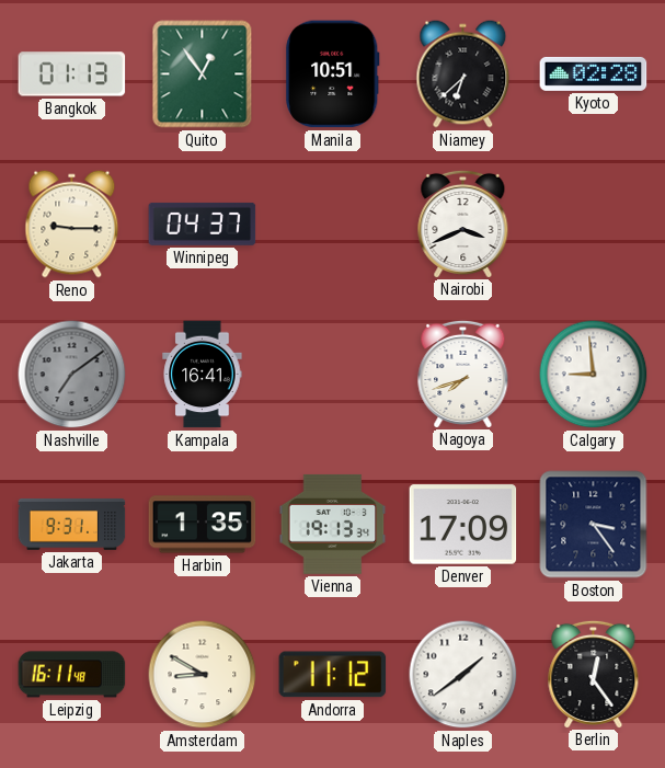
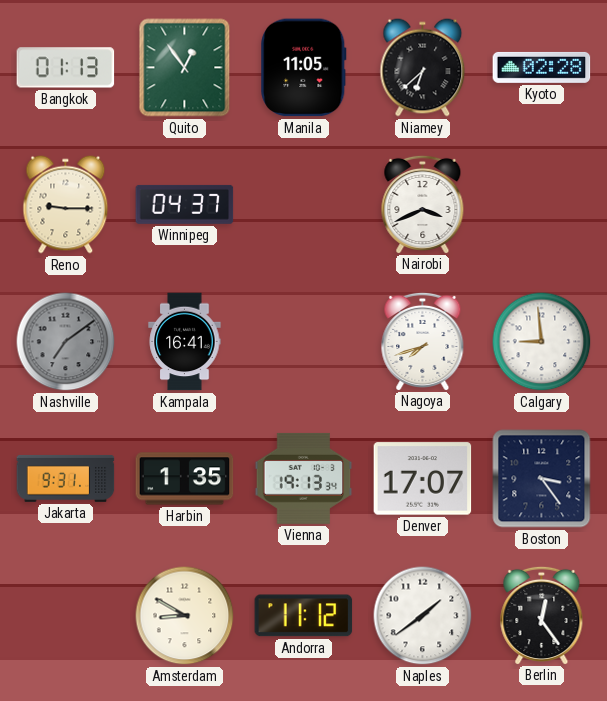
Manila: 10:51 -> 11:05 (304, 68)
Denver: 17:09 -> 17:07 (423, 479)
Leipzig: 16:11 -> none (72, 675)
